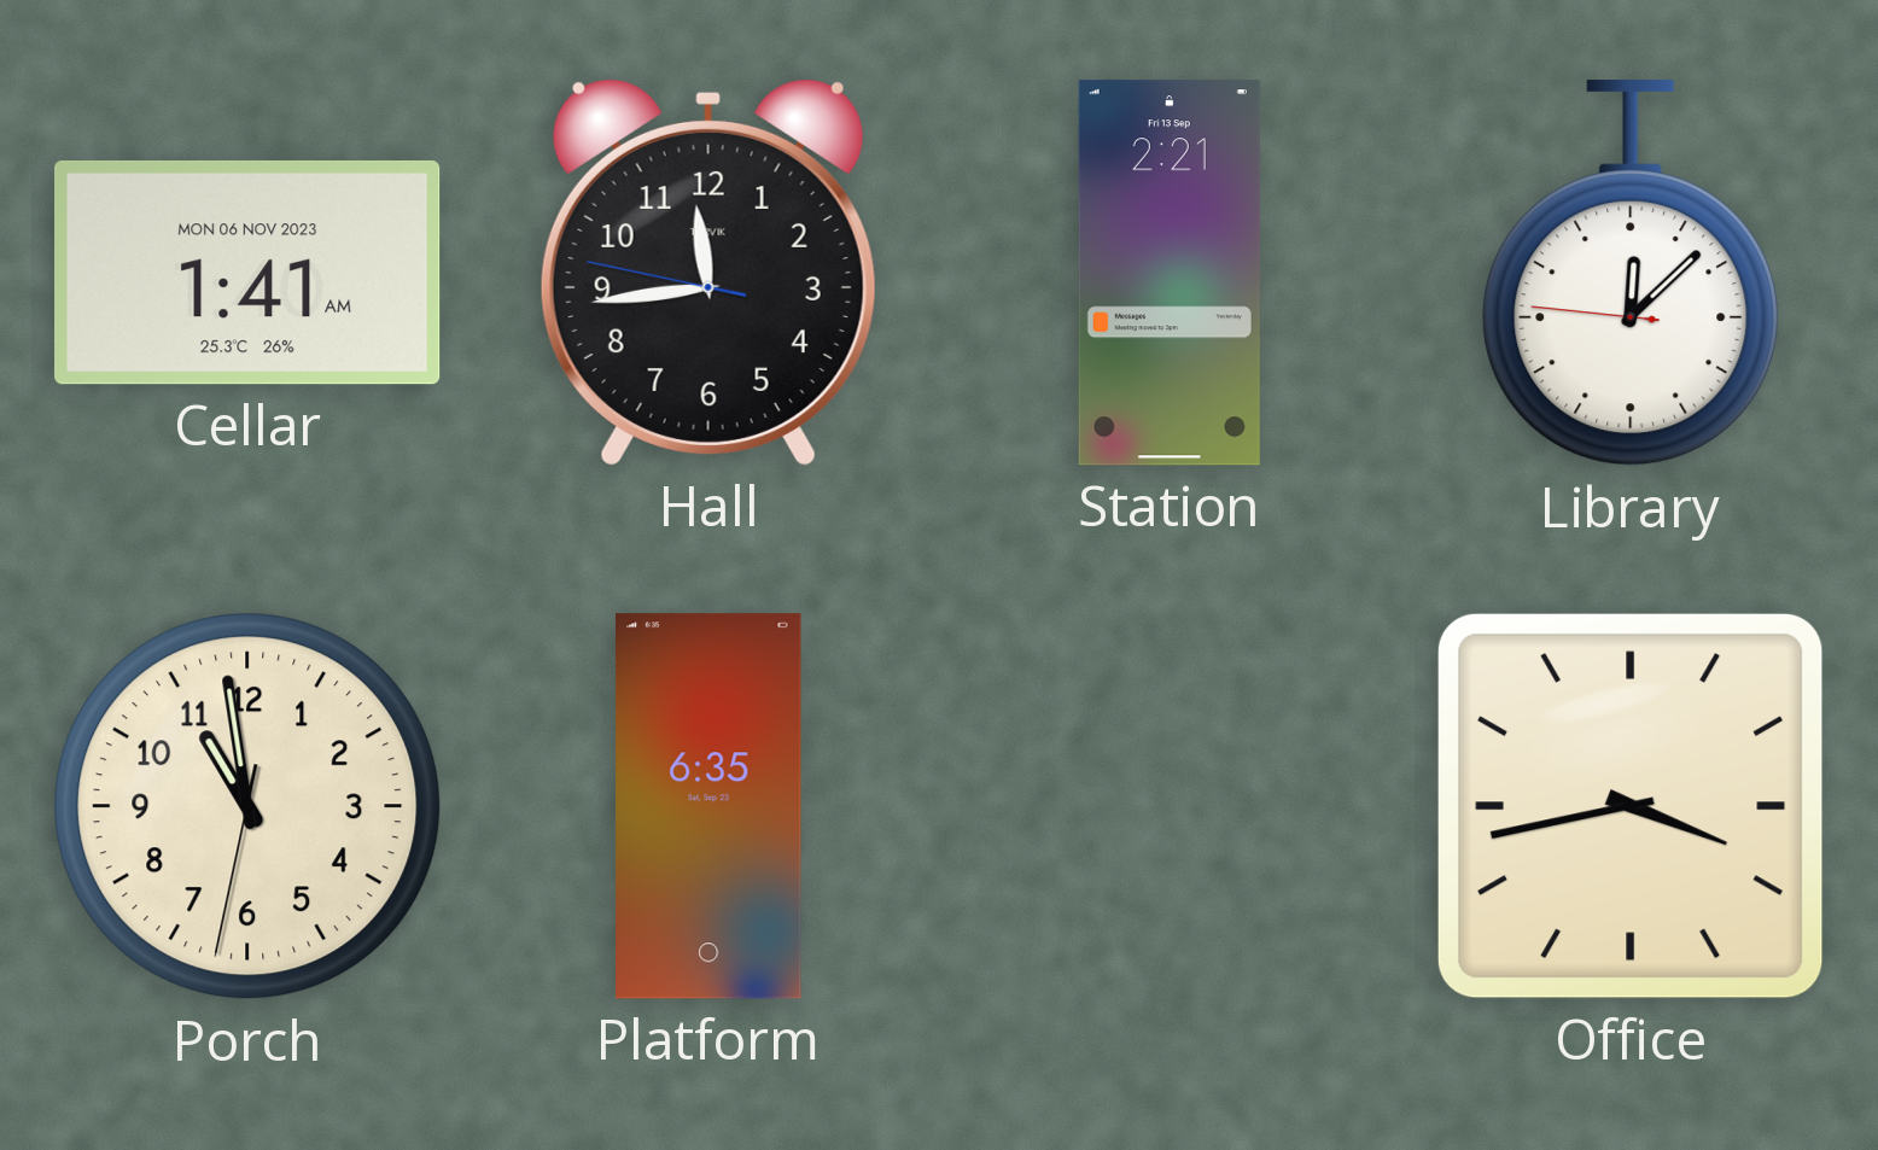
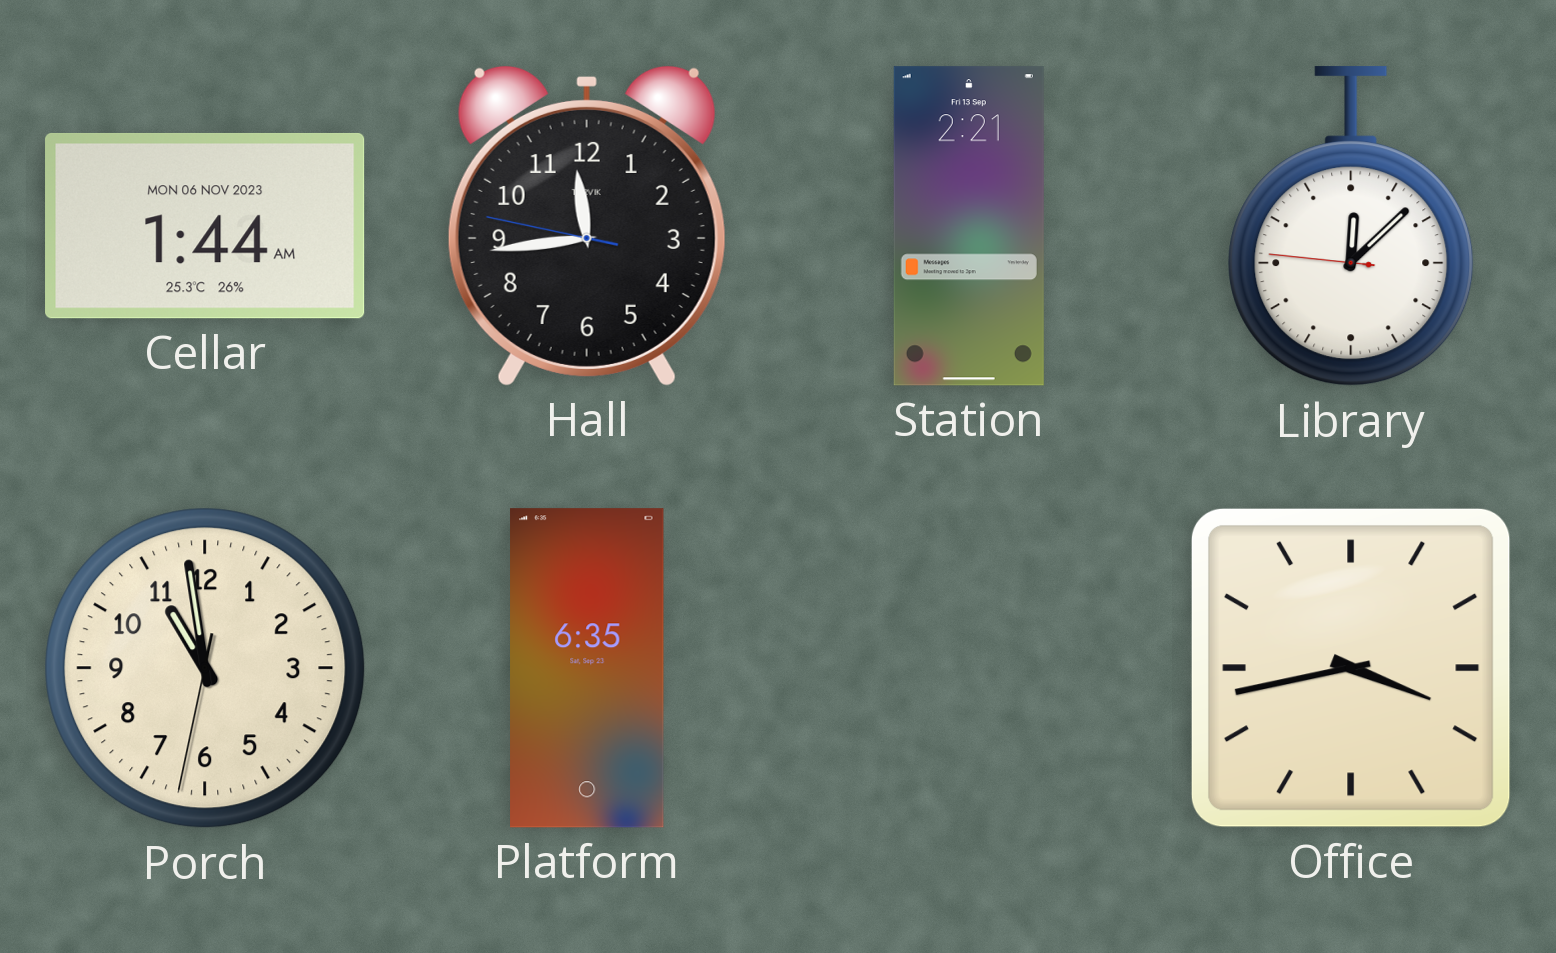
Cellar: 1:41 -> 1:44 (205, 226)
